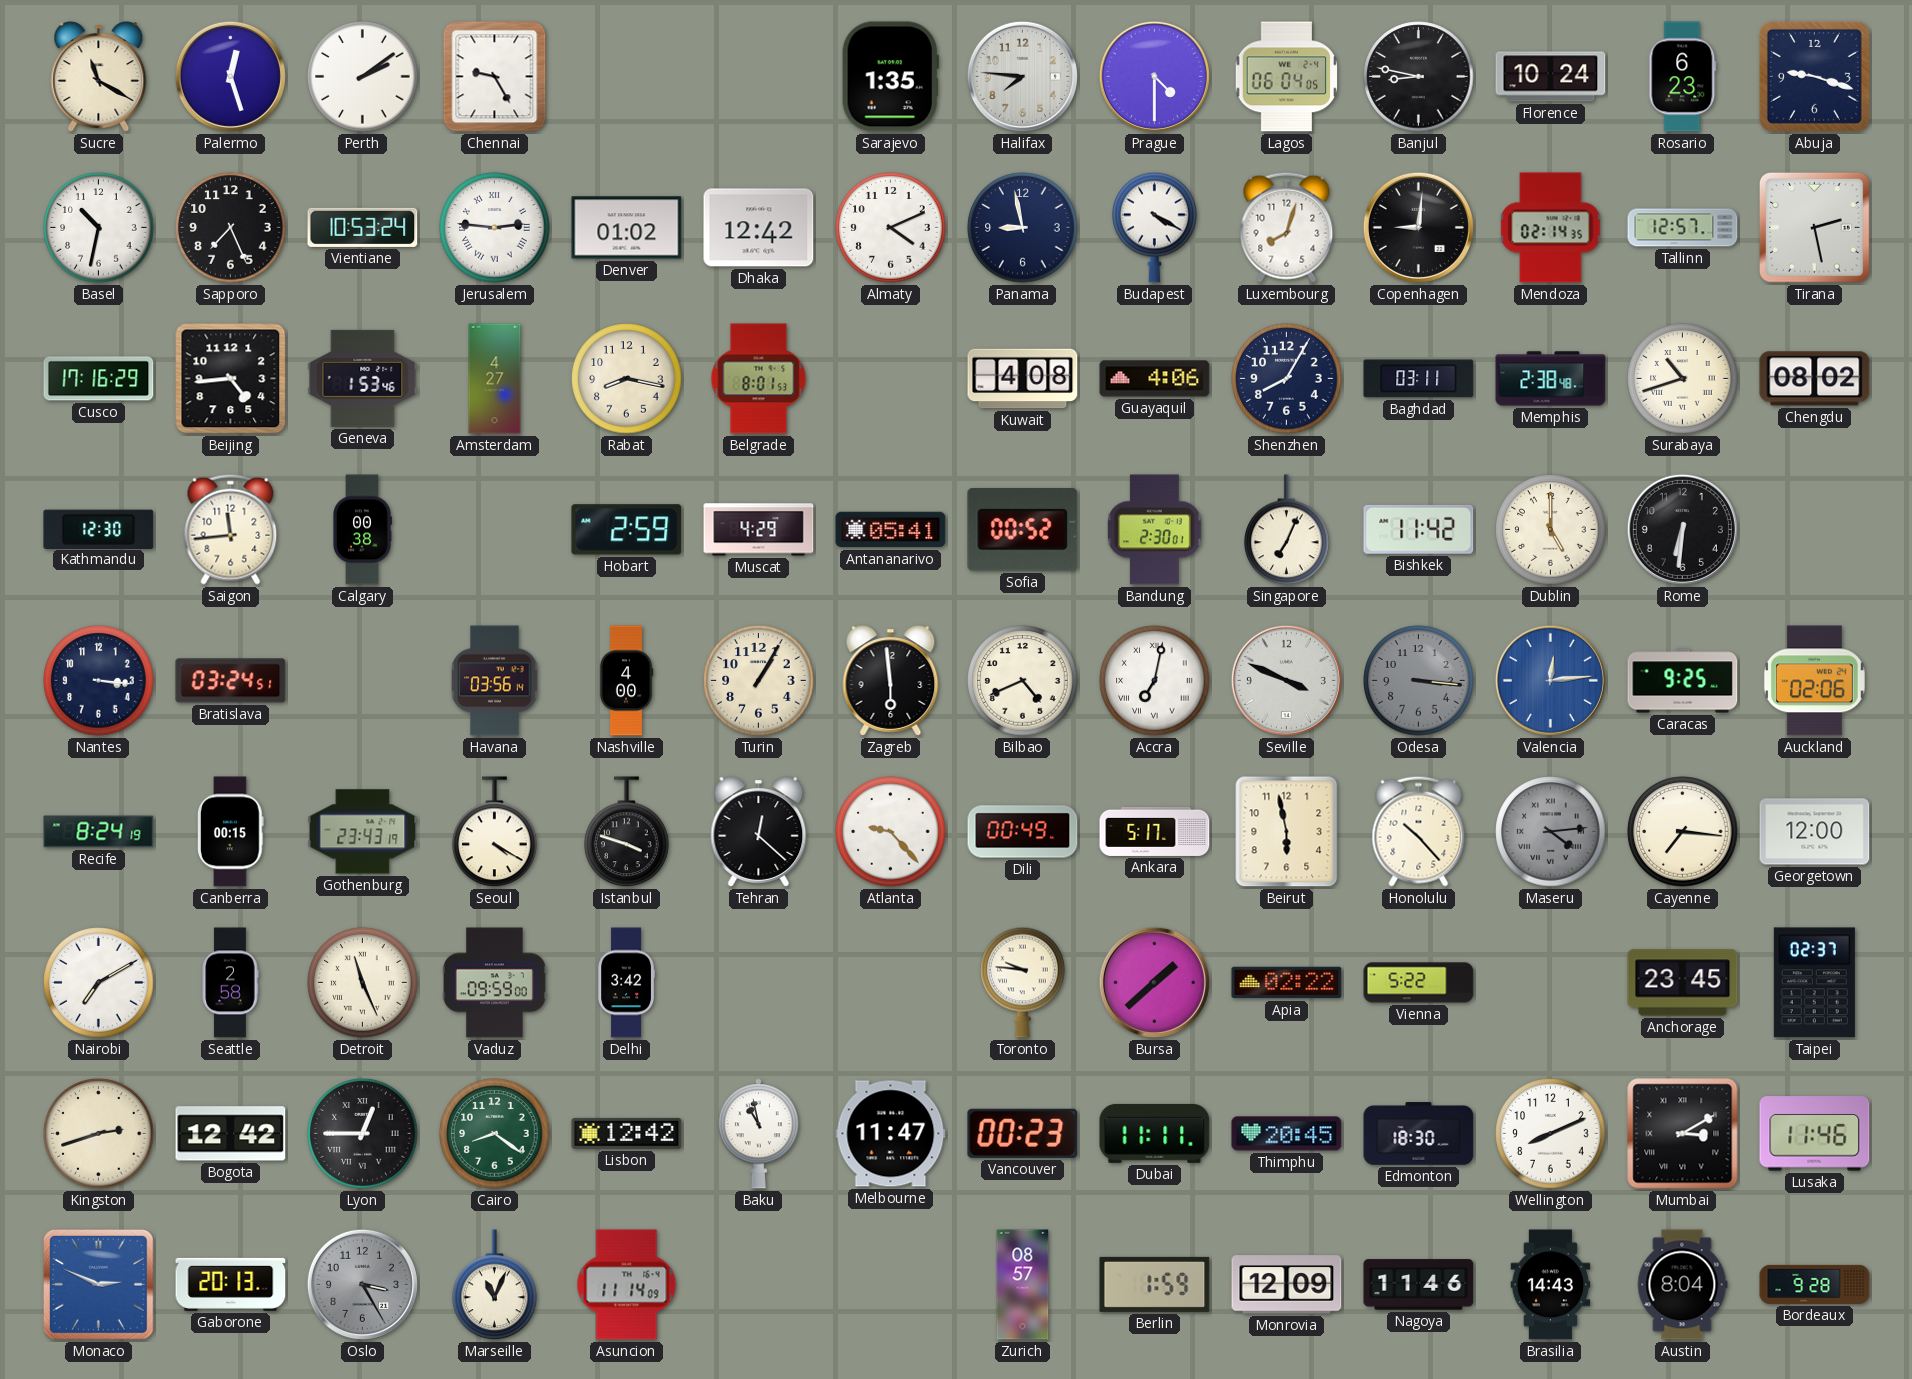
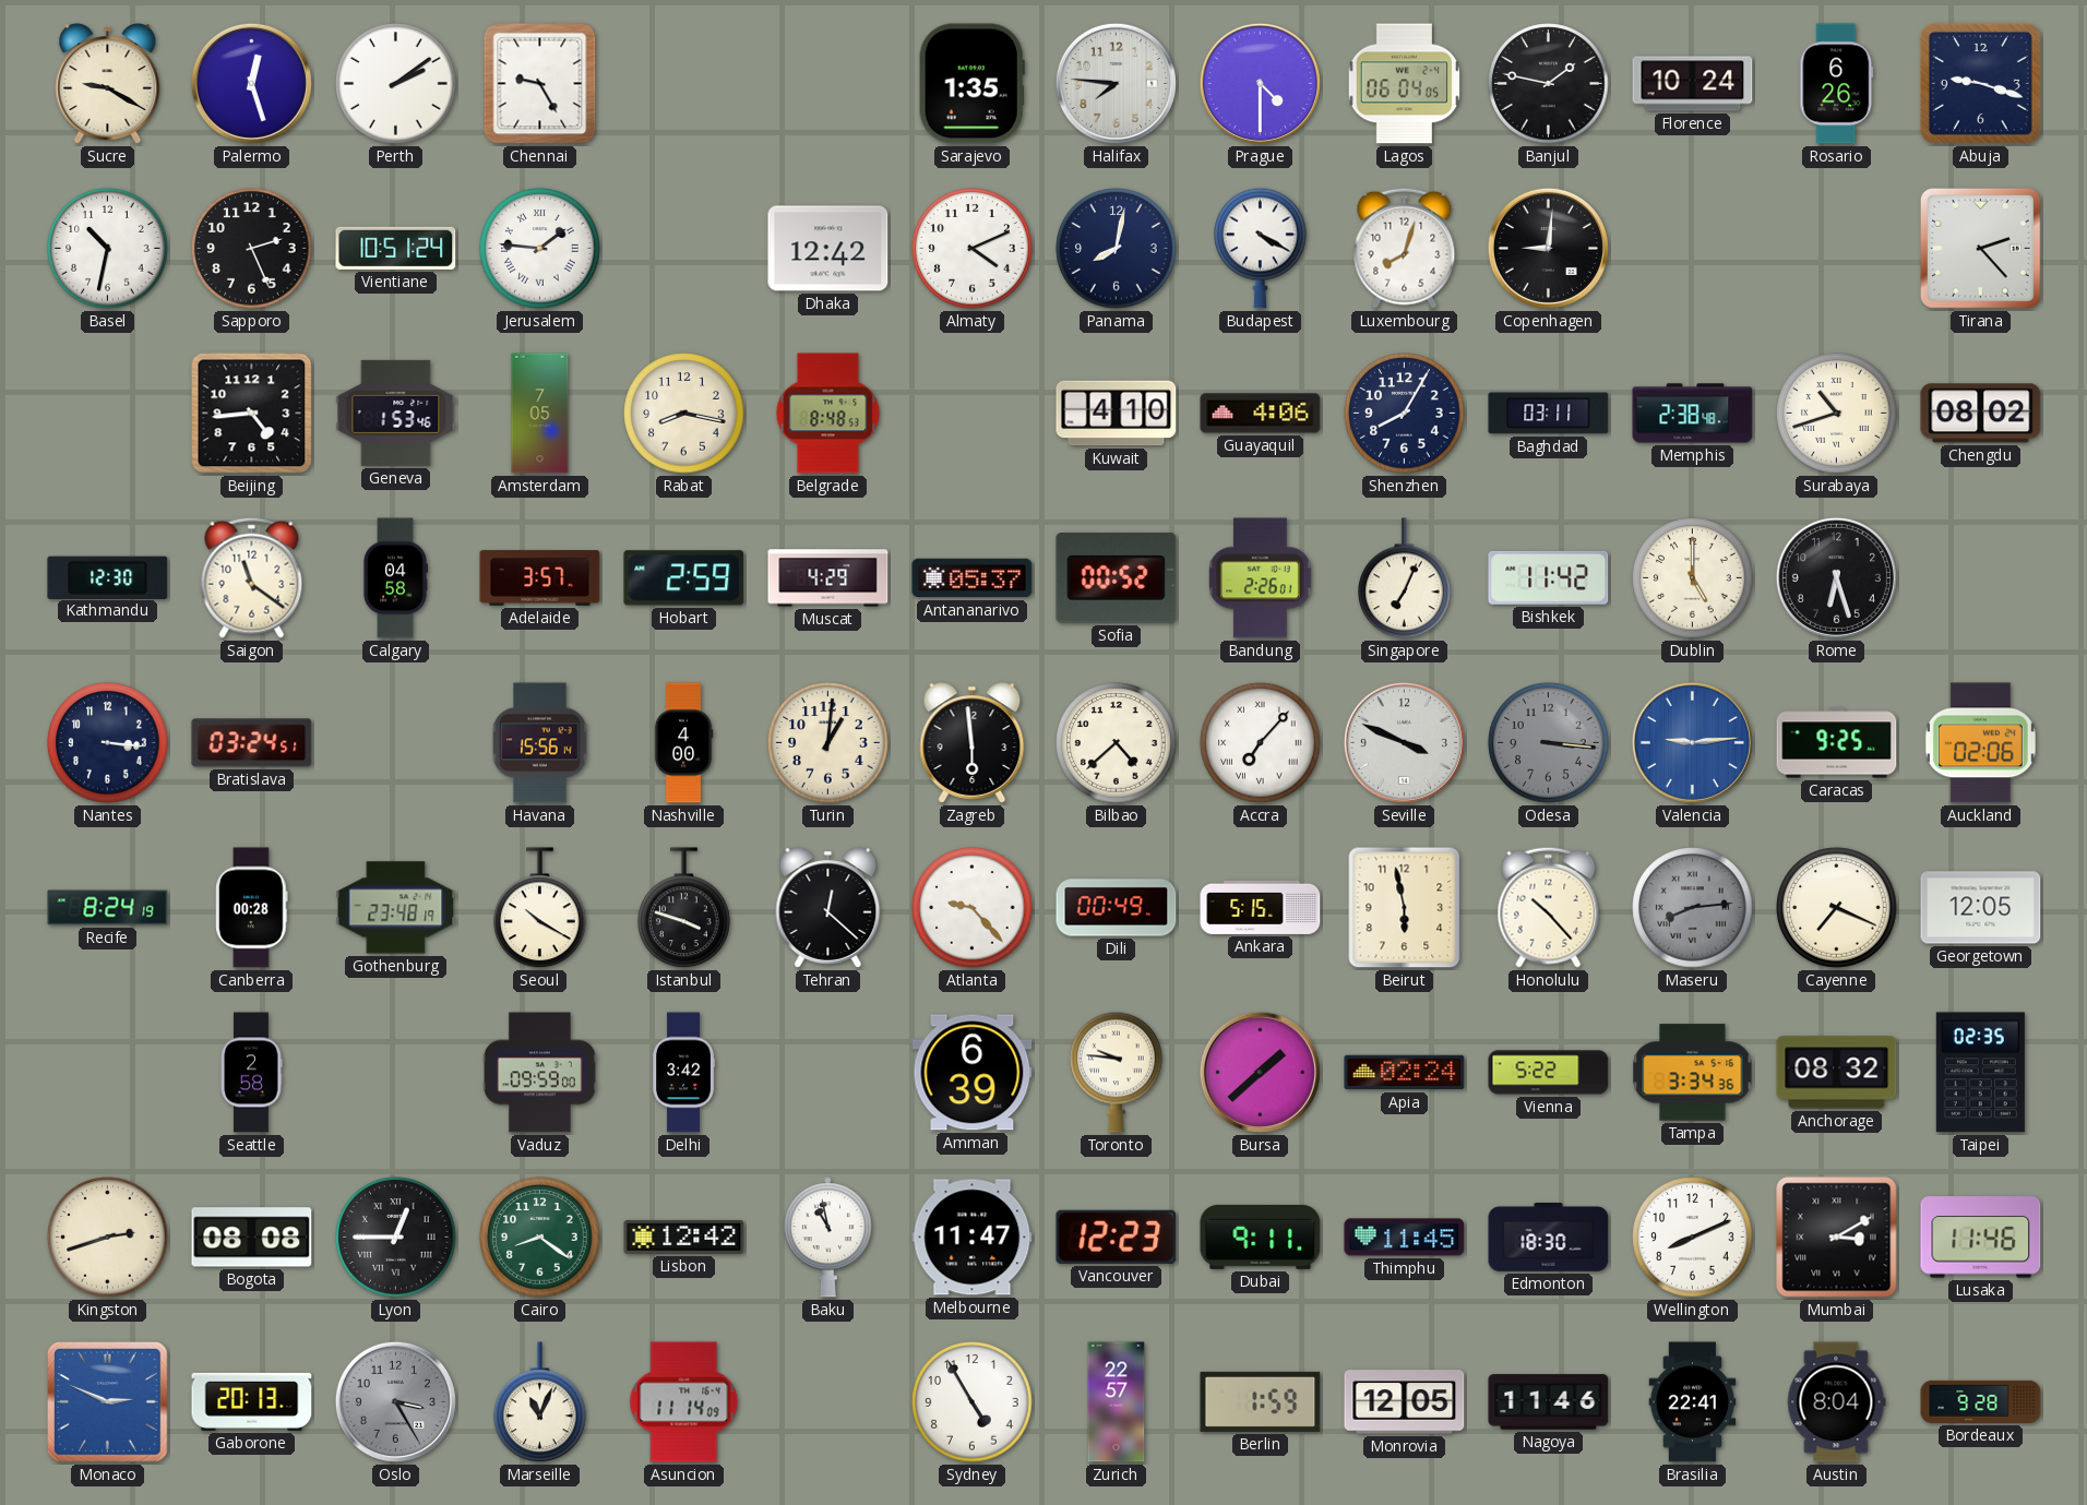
Sucre: 11:20 -> 9:20 (108, 84)
Banjul: 8:47 -> 1:47 (1549, 84)
Rosario: 6:23 -> 6:26 (1837, 84)
Sapporo: 7:26 -> 2:26 (252, 249)
Vientiane: 10:53 -> 10:51 (396, 248)
Jerusalem: 2:46 -> 1:46 (540, 249)
Denver: 01:02 -> none (627, 228)
Panama: 8:58 -> 8:02 (1117, 249)
Mendoza: 02:14 -> none (1551, 228)
Tallinn: 12:57 -> none (1683, 228)
Tirana: 2:28 -> 2:23 (1980, 248)
Cusco: 17:16 -> none (99, 379)
Amsterdam: 4:27 -> 7:05 (540, 414)
Belgrade: 8:01 -> 8:48 (828, 414)
Kuwait: 4:08 -> 4:10 (1117, 414)
Saigon: 11:44 -> 11:21 (252, 577)
Calgary: 00:38 -> 04:58 (395, 578)
Adelaide: none -> 3:57 (540, 578)
Antananarivo: 05:41 -> 05:37 (973, 578)
Bandung: 2:30 -> 2:26 (1261, 578)
Rome: 6:31 -> 6:27 (1836, 577)
Havana: 03:56 -> 15:56 (540, 743)
Turin: 1:05 -> 1:01 (828, 743)
Bilbao: 4:41 -> 4:38 (1117, 743)
Accra: 7:02 -> 7:07 (1261, 743)
Valencia: 12:14 -> 9:14 (1692, 742)
Canberra: 00:15 -> 00:28 (252, 908)
Gothenburg: 23:43 -> 23:48 (396, 908)
Seoul: 4:20 -> 10:20 (540, 908)
Ankara: 5:17 -> 5:15 (1261, 907)
Maseru: 4:14 -> 8:14 (1693, 908)
Cayenne: 7:16 -> 7:19 (1837, 908)
Georgetown: 12:00 -> 12:05 (1981, 908)
Nairobi: 7:10 -> none (99, 983)
Detroit: 11:26 -> none (363, 983)
Amman: none -> 6:39 (973, 1073)
Apia: 02:22 -> 02:24 (1405, 1073)
Tampa: none -> 3:34 (1693, 1073)
Anchorage: 23:45 -> 08:32 (1837, 1073)
Taipei: 02:37 -> 02:35 (1980, 1073)
Bogota: 12:42 -> 08:08 (252, 1238)
Vancouver: 00:23 -> 12:23 (1117, 1237)
Dubai: 11:11 -> 9:11 (1261, 1237)
Thimphu: 20:45 -> 11:45 (1405, 1238)
Sydney: none -> 4:55 (973, 1402)
Zurich: 08:57 -> 22:57 (1117, 1402)
Monrovia: 12:09 -> 12:05 (1405, 1402)
Brasilia: 14:43 -> 22:41 (1693, 1402)
